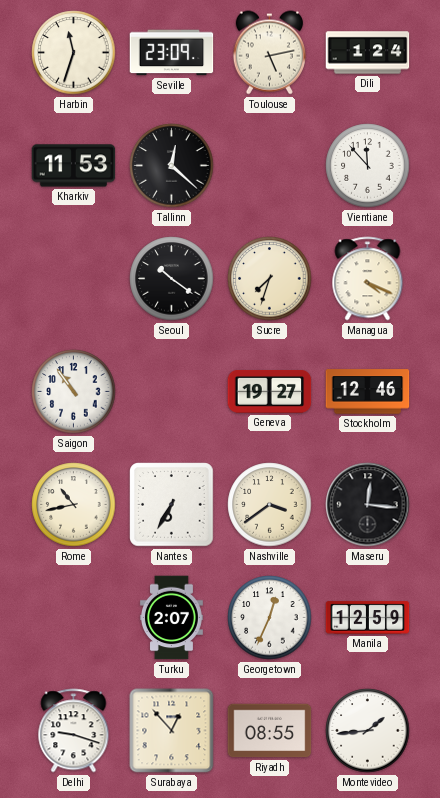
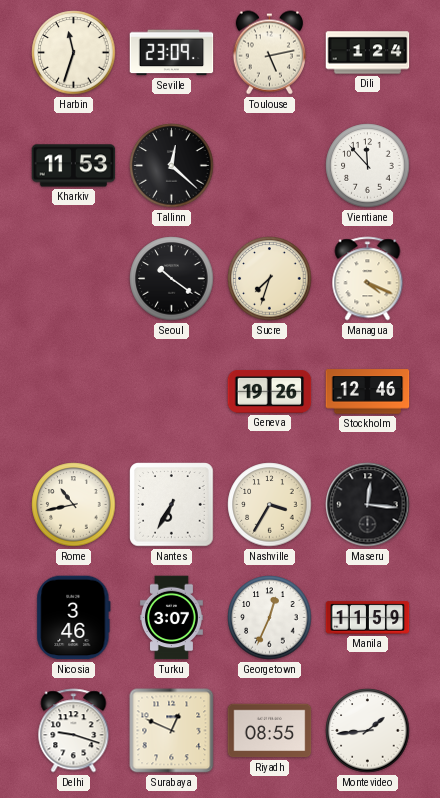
Saigon: 10:54 -> none (74, 392)
Geneva: 19:27 -> 19:26 (270, 392)
Nashville: 3:39 -> 3:35 (270, 505)
Nicosia: none -> 3:46 (74, 618)
Turku: 2:07 -> 3:07 (171, 618)
Manila: 12:59 -> 11:59 (368, 618)
Surabaya: 12:53 -> 12:49 (172, 731)
